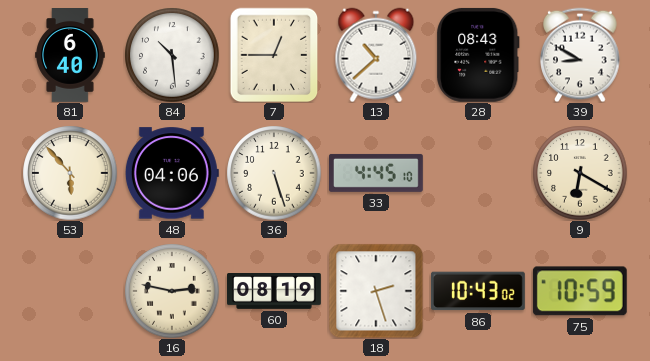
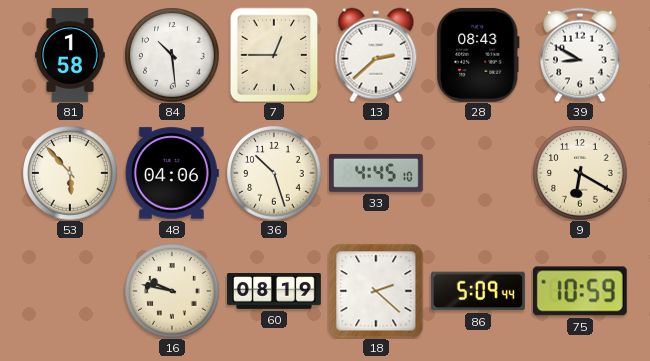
81: 6:40 -> 1:58 (70, 56)
13: 10:38 -> 2:38 (376, 55)
36: 5:27 -> 10:27 (274, 173)
16: 2:47 -> 9:47 (172, 291)
18: 2:27 -> 2:22 (376, 291)
86: 10:43 -> 5:09 (478, 291)
